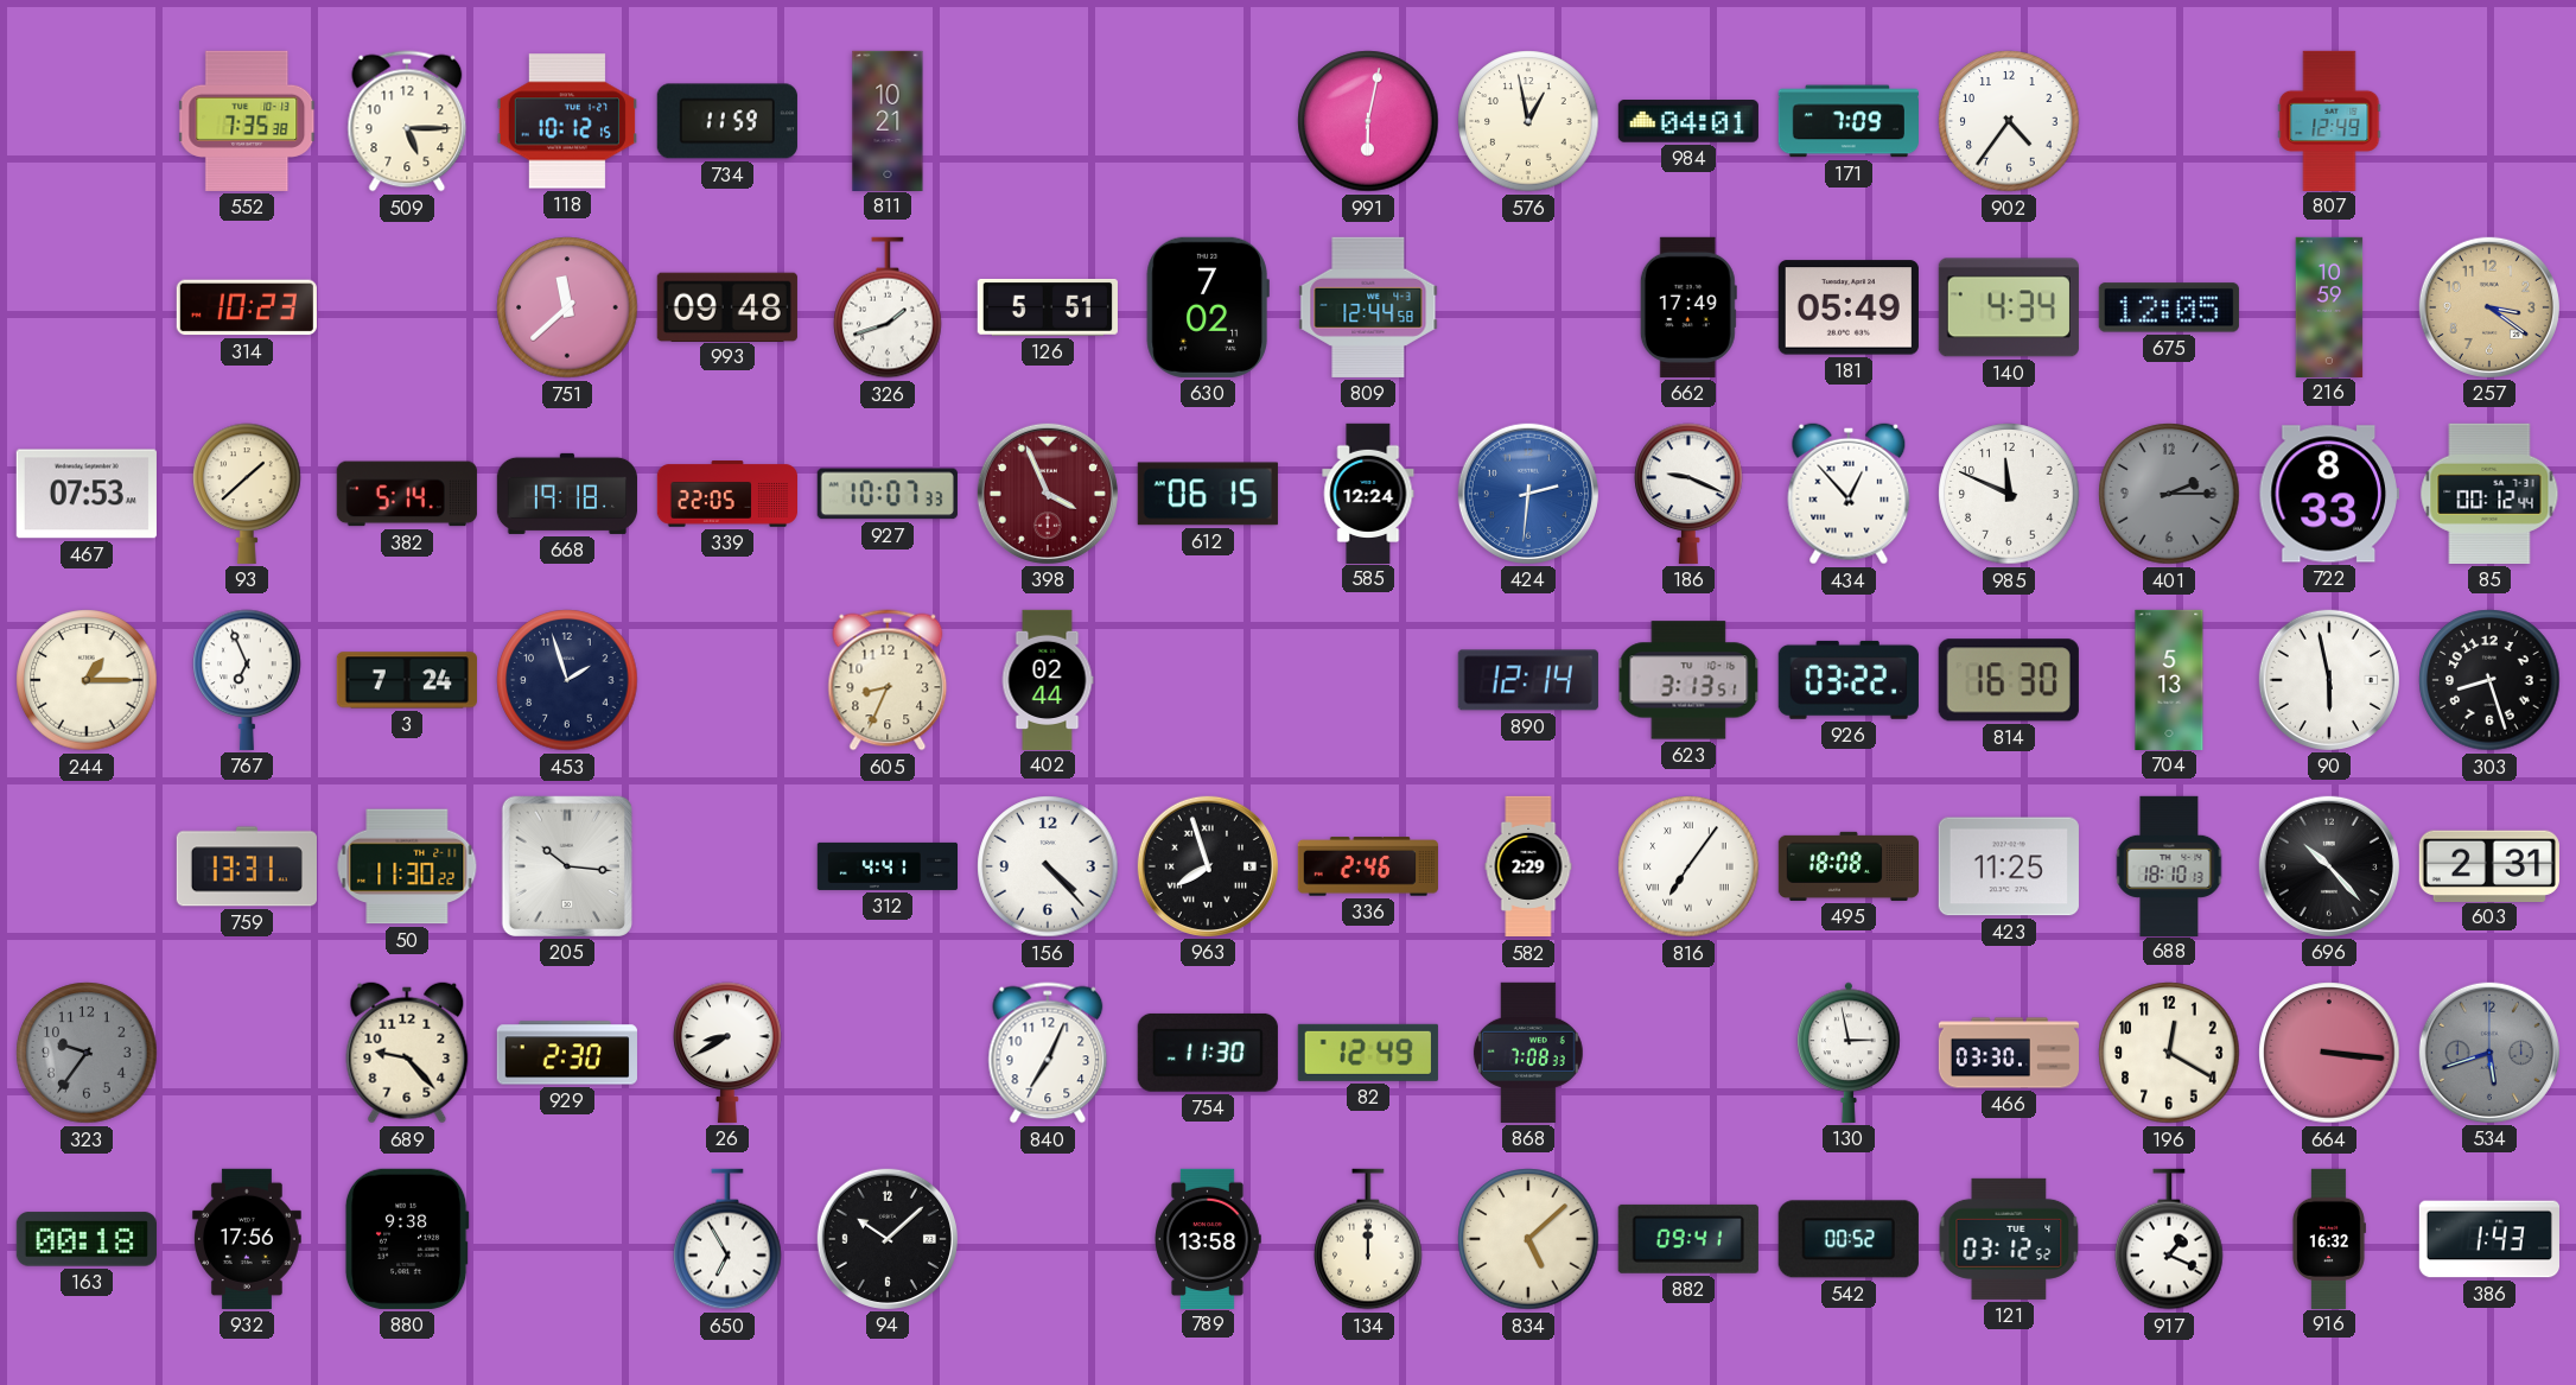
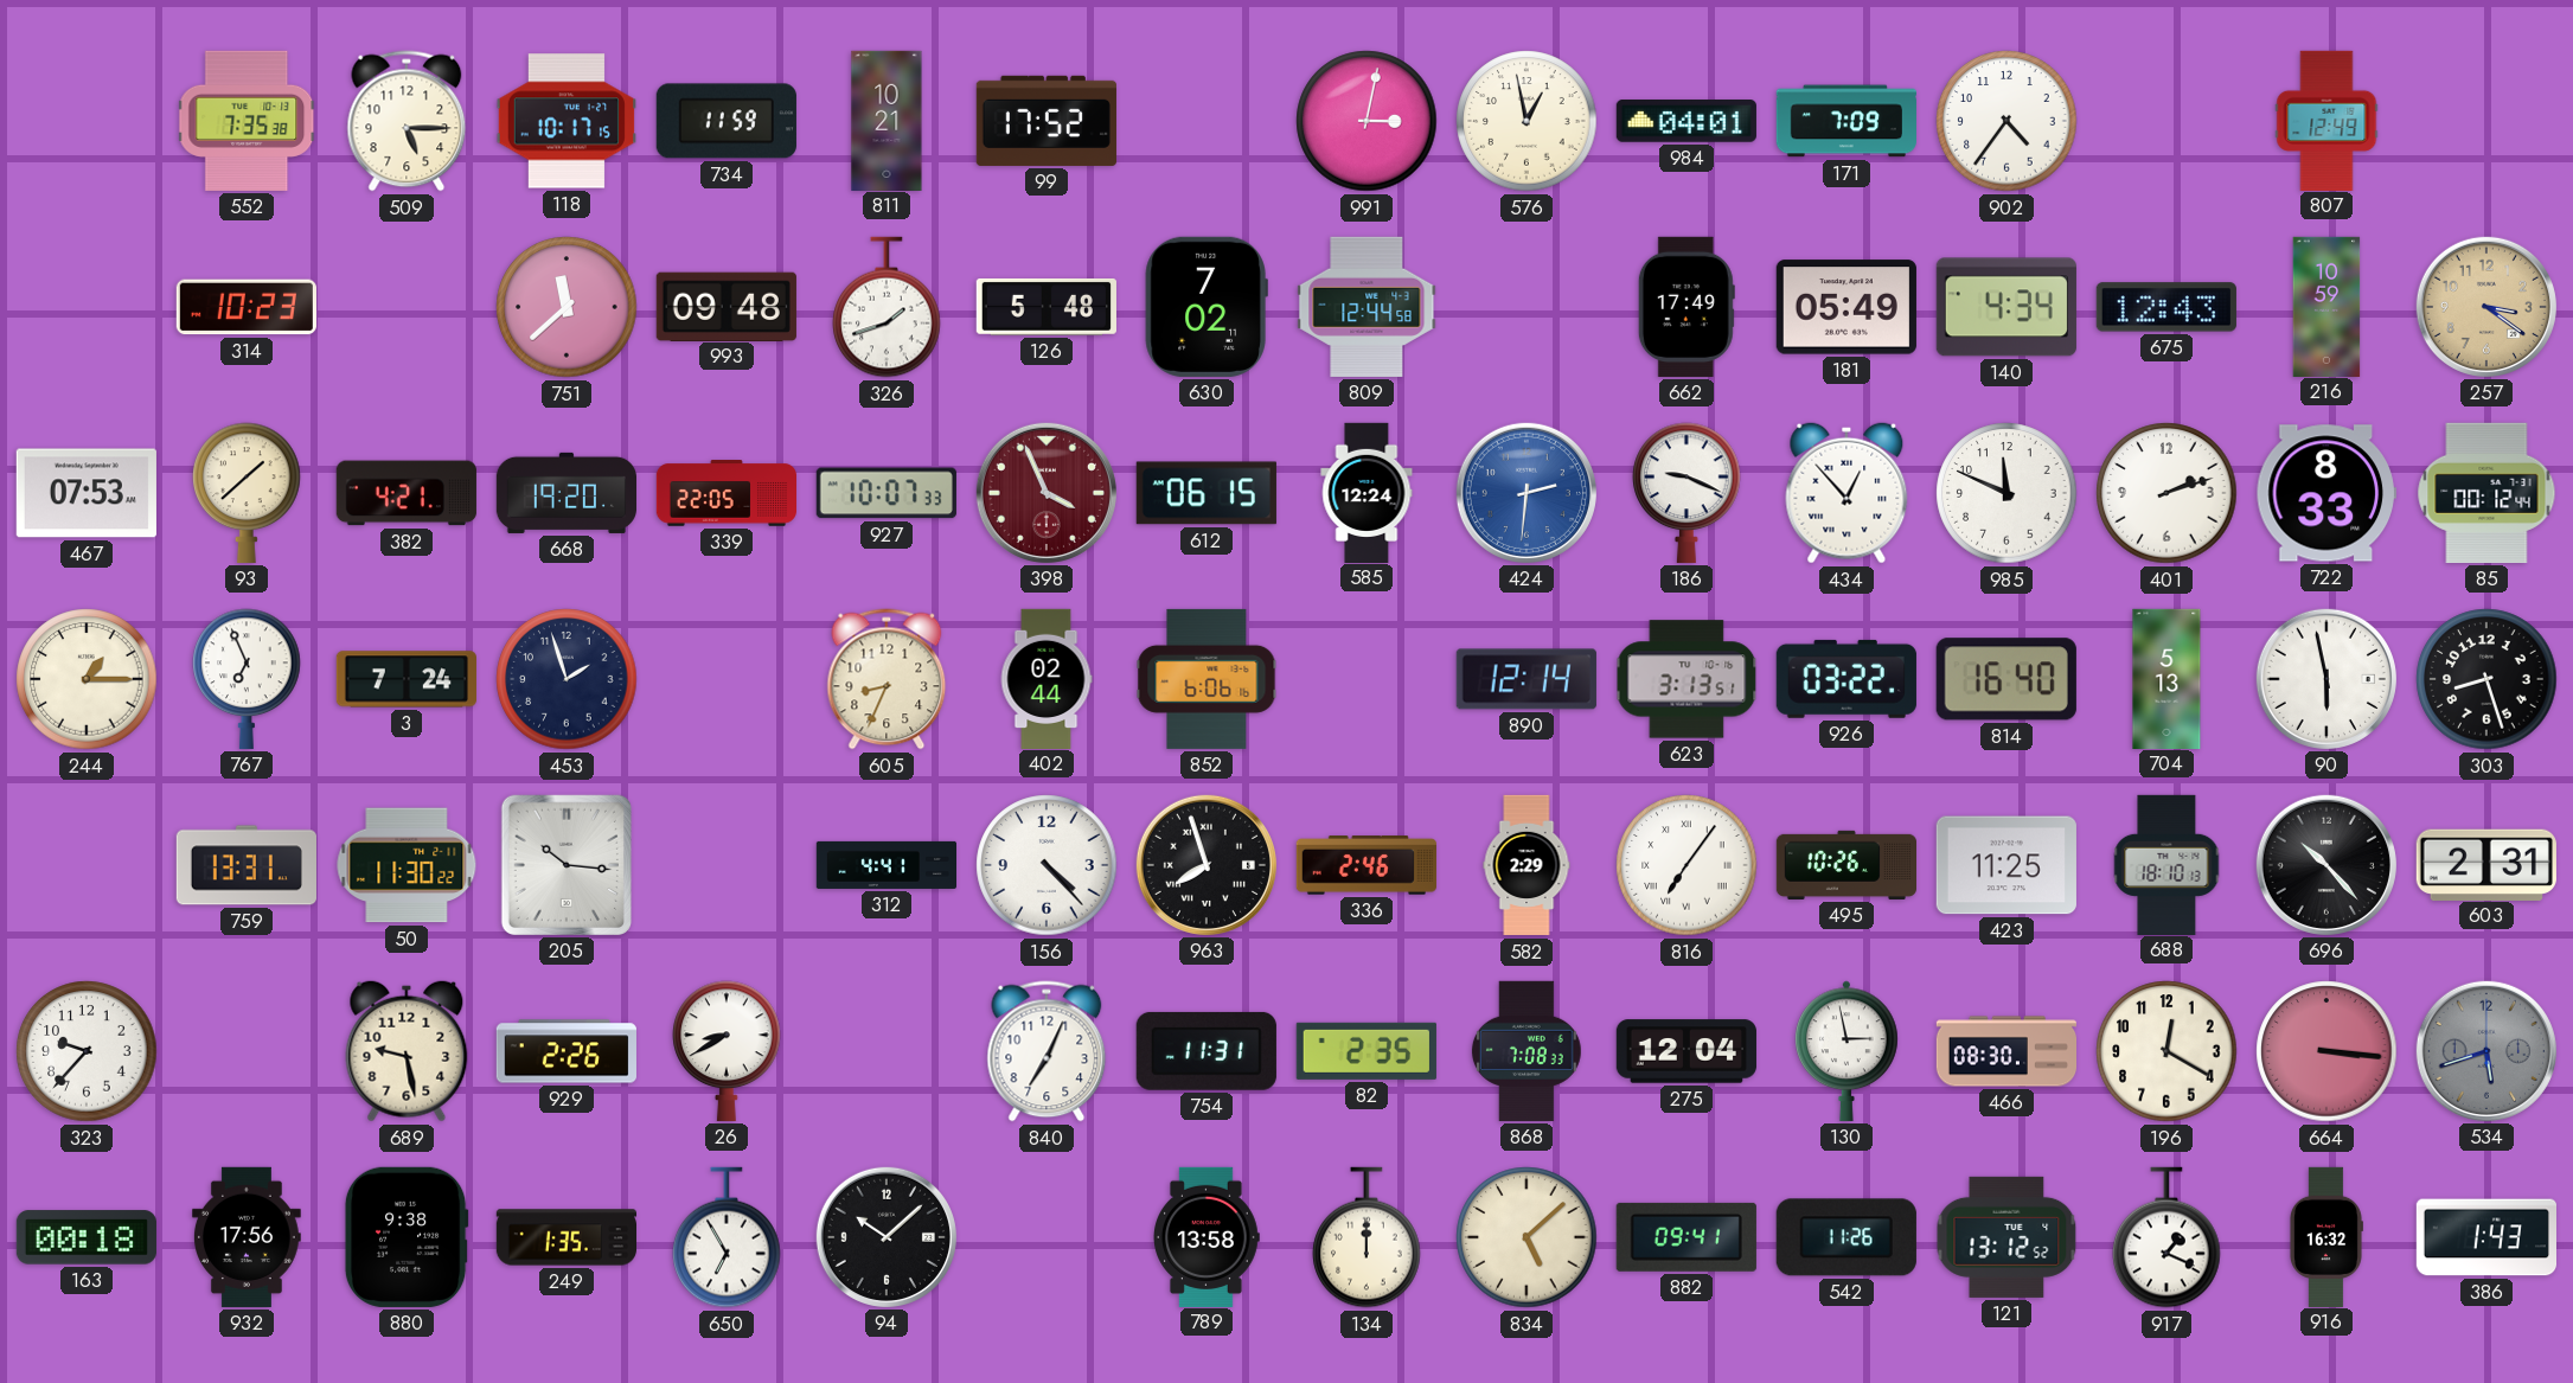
118: 10:12 -> 10:17 (567, 121)
99: none -> 17:52 (1047, 121)
991: 6:02 -> 3:02 (1366, 121)
126: 5:51 -> 5:48 (1047, 307)
675: 12:05 -> 12:43 (2166, 307)
382: 5:14 -> 4:21 (407, 493)
668: 19:18 -> 19:20 (565, 493)
401: 2:15 -> 2:12 (2166, 493)
401 dial: grey -> white (2166, 493)
852: none -> 6:06 (1207, 679)
814: 16:30 -> 16:40 (2006, 679)
495: 18:08 -> 10:26 (1845, 865)
323: 9:36 -> 9:37 (87, 1051)
323 dial: grey -> white (87, 1051)
689: 9:23 -> 9:28 (407, 1051)
929: 2:30 -> 2:26 (567, 1051)
754: 11:30 -> 11:31 (1207, 1051)
82: 12:49 -> 2:35 (1366, 1051)
275: none -> 12:04 (1686, 1051)
466: 03:30 -> 08:30 (2006, 1051)
249: none -> 1:35 (565, 1237)
542: 00:52 -> 11:26 (1846, 1237)
121: 03:12 -> 13:12 (2006, 1237)
